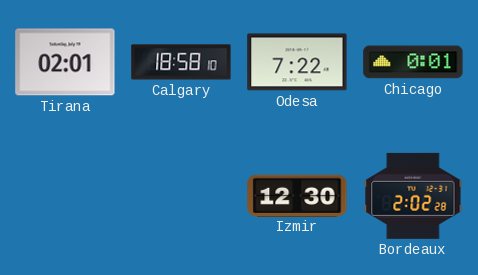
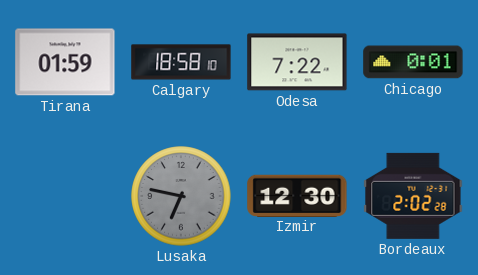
Tirana: 02:01 -> 01:59 (65, 62)
Lusaka: none -> 6:47 (181, 196)
